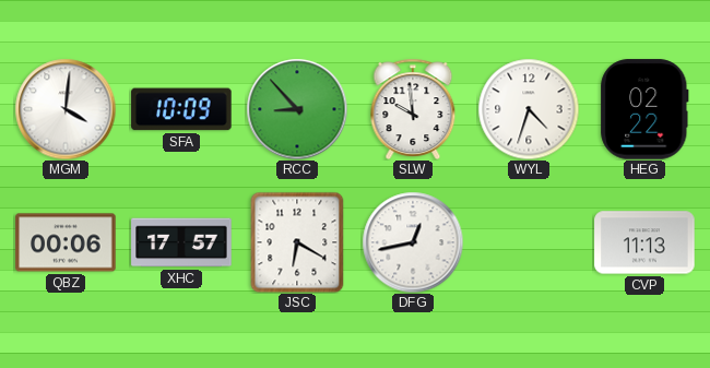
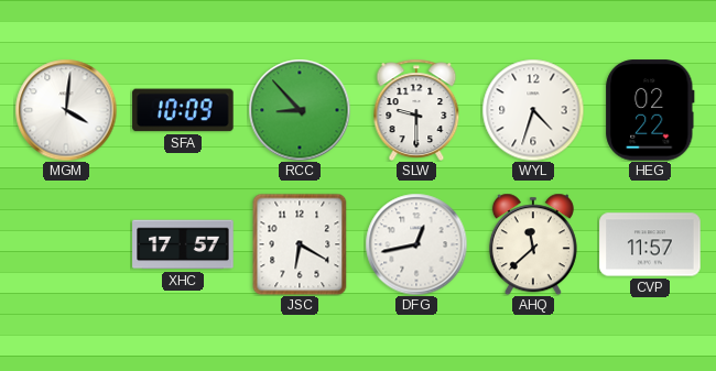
SLW: 9:59 -> 9:30 (416, 110)
QBZ: 00:06 -> none (66, 242)
AHQ: none -> 11:38 (533, 244)
CVP: 11:13 -> 11:57 (650, 244)
